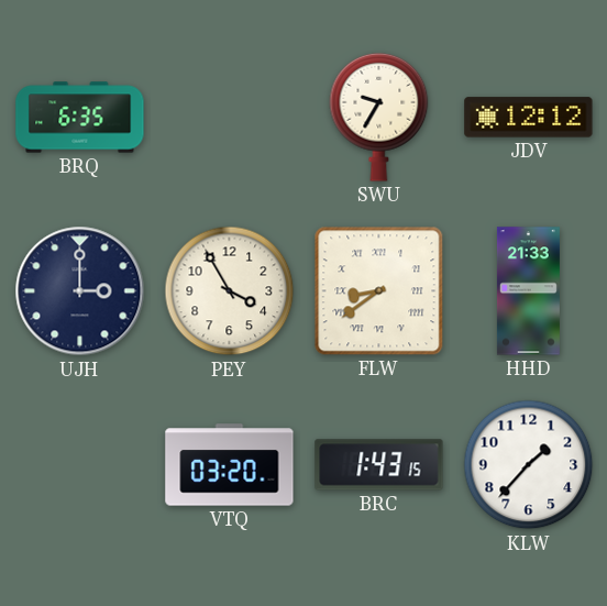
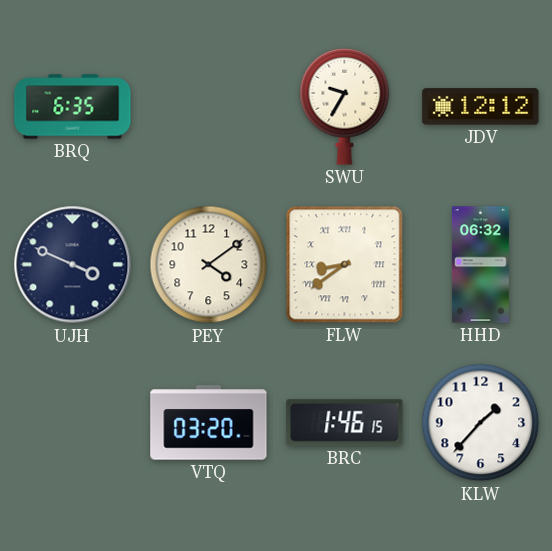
UJH: 3:00 -> 3:49 (73, 265)
PEY: 3:55 -> 4:09 (209, 265)
HHD: 21:33 -> 06:32 (480, 265)
BRC: 1:43 -> 1:46 (345, 423)
